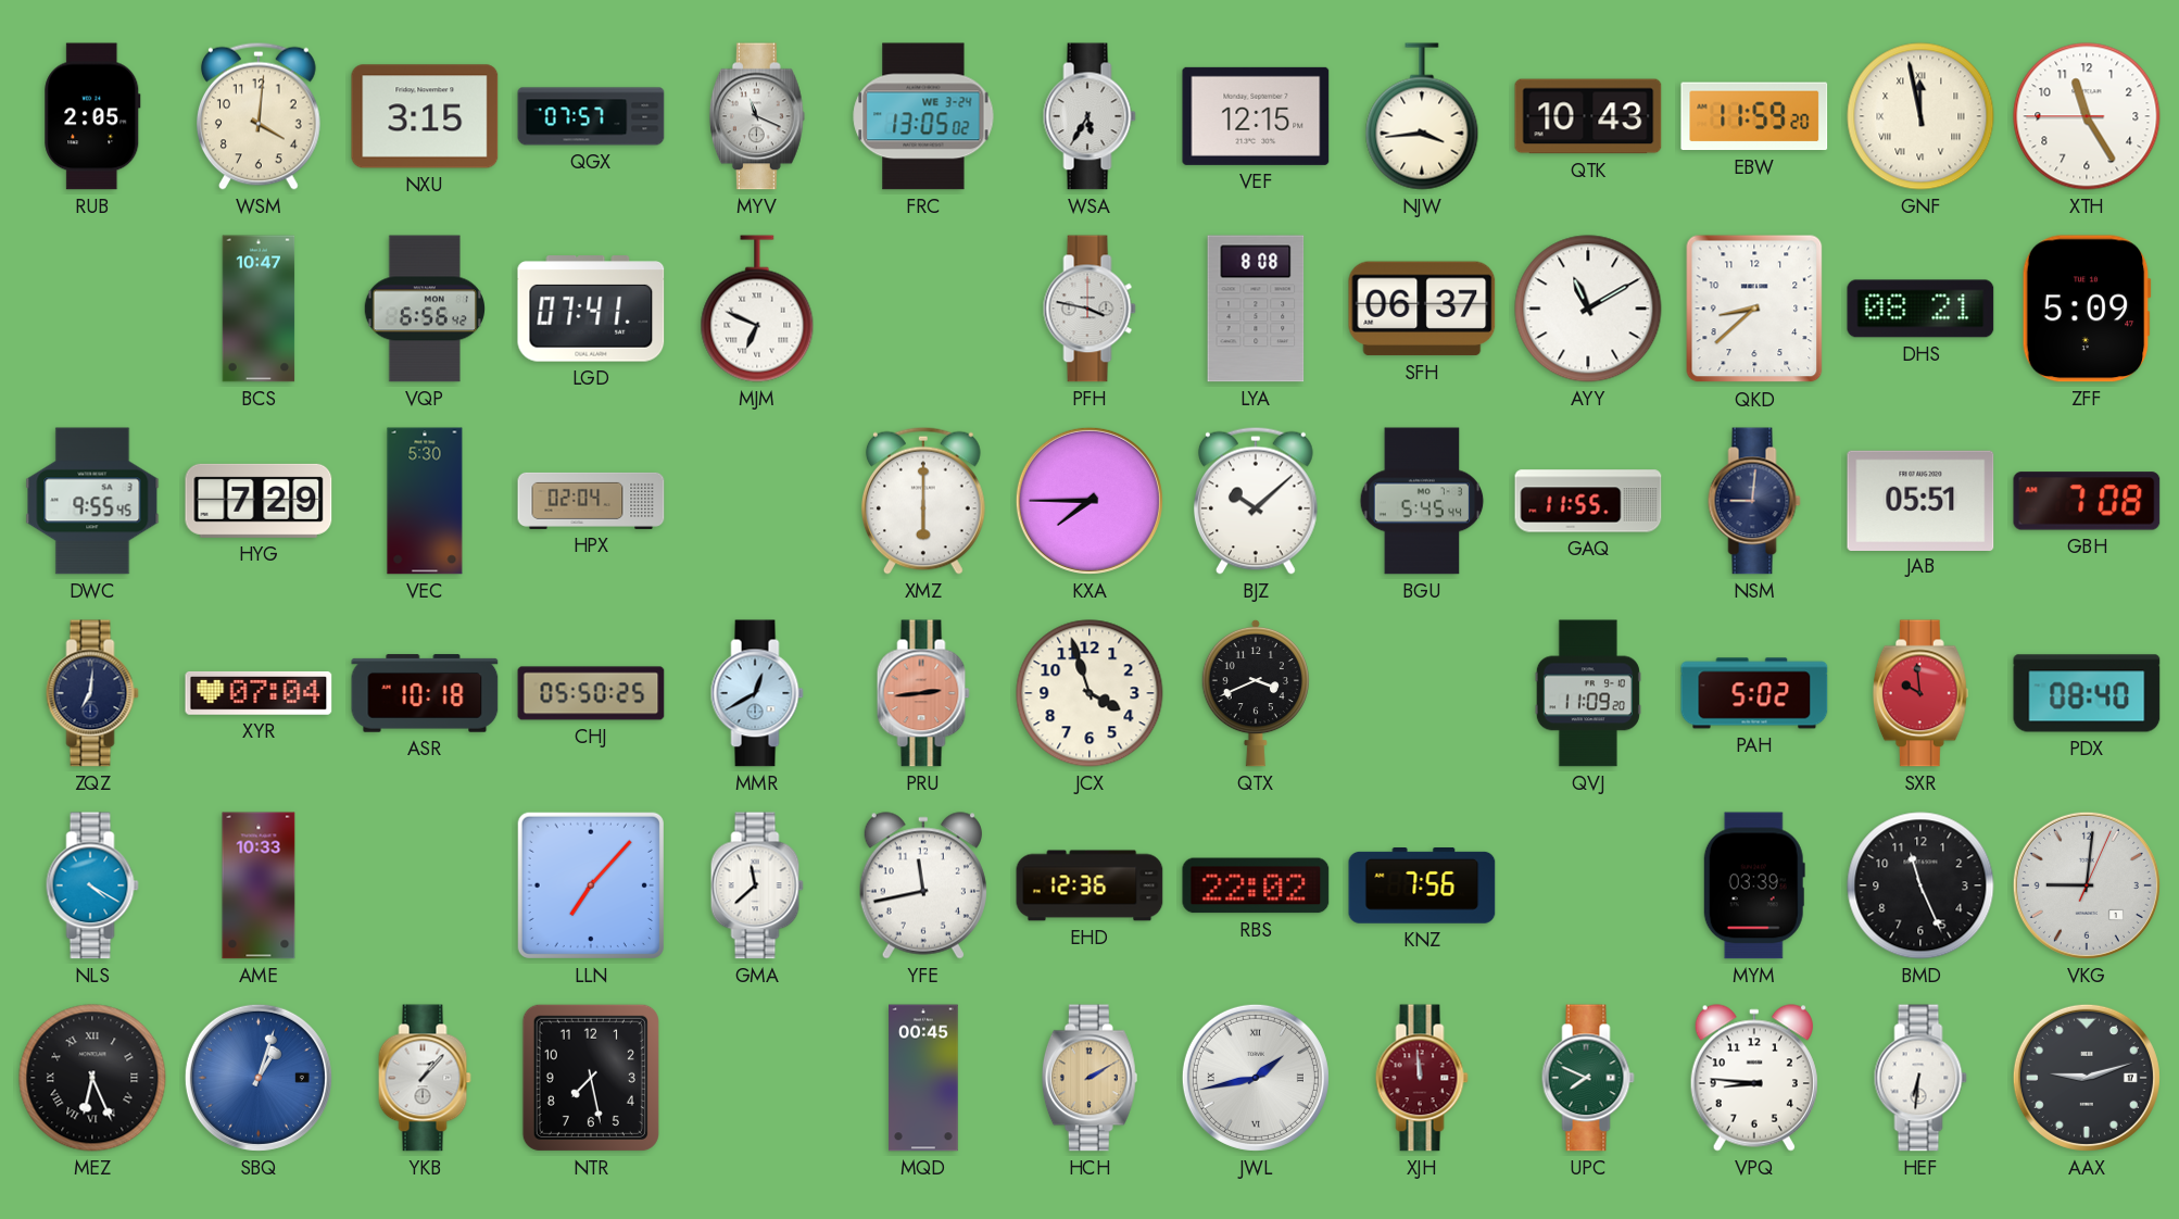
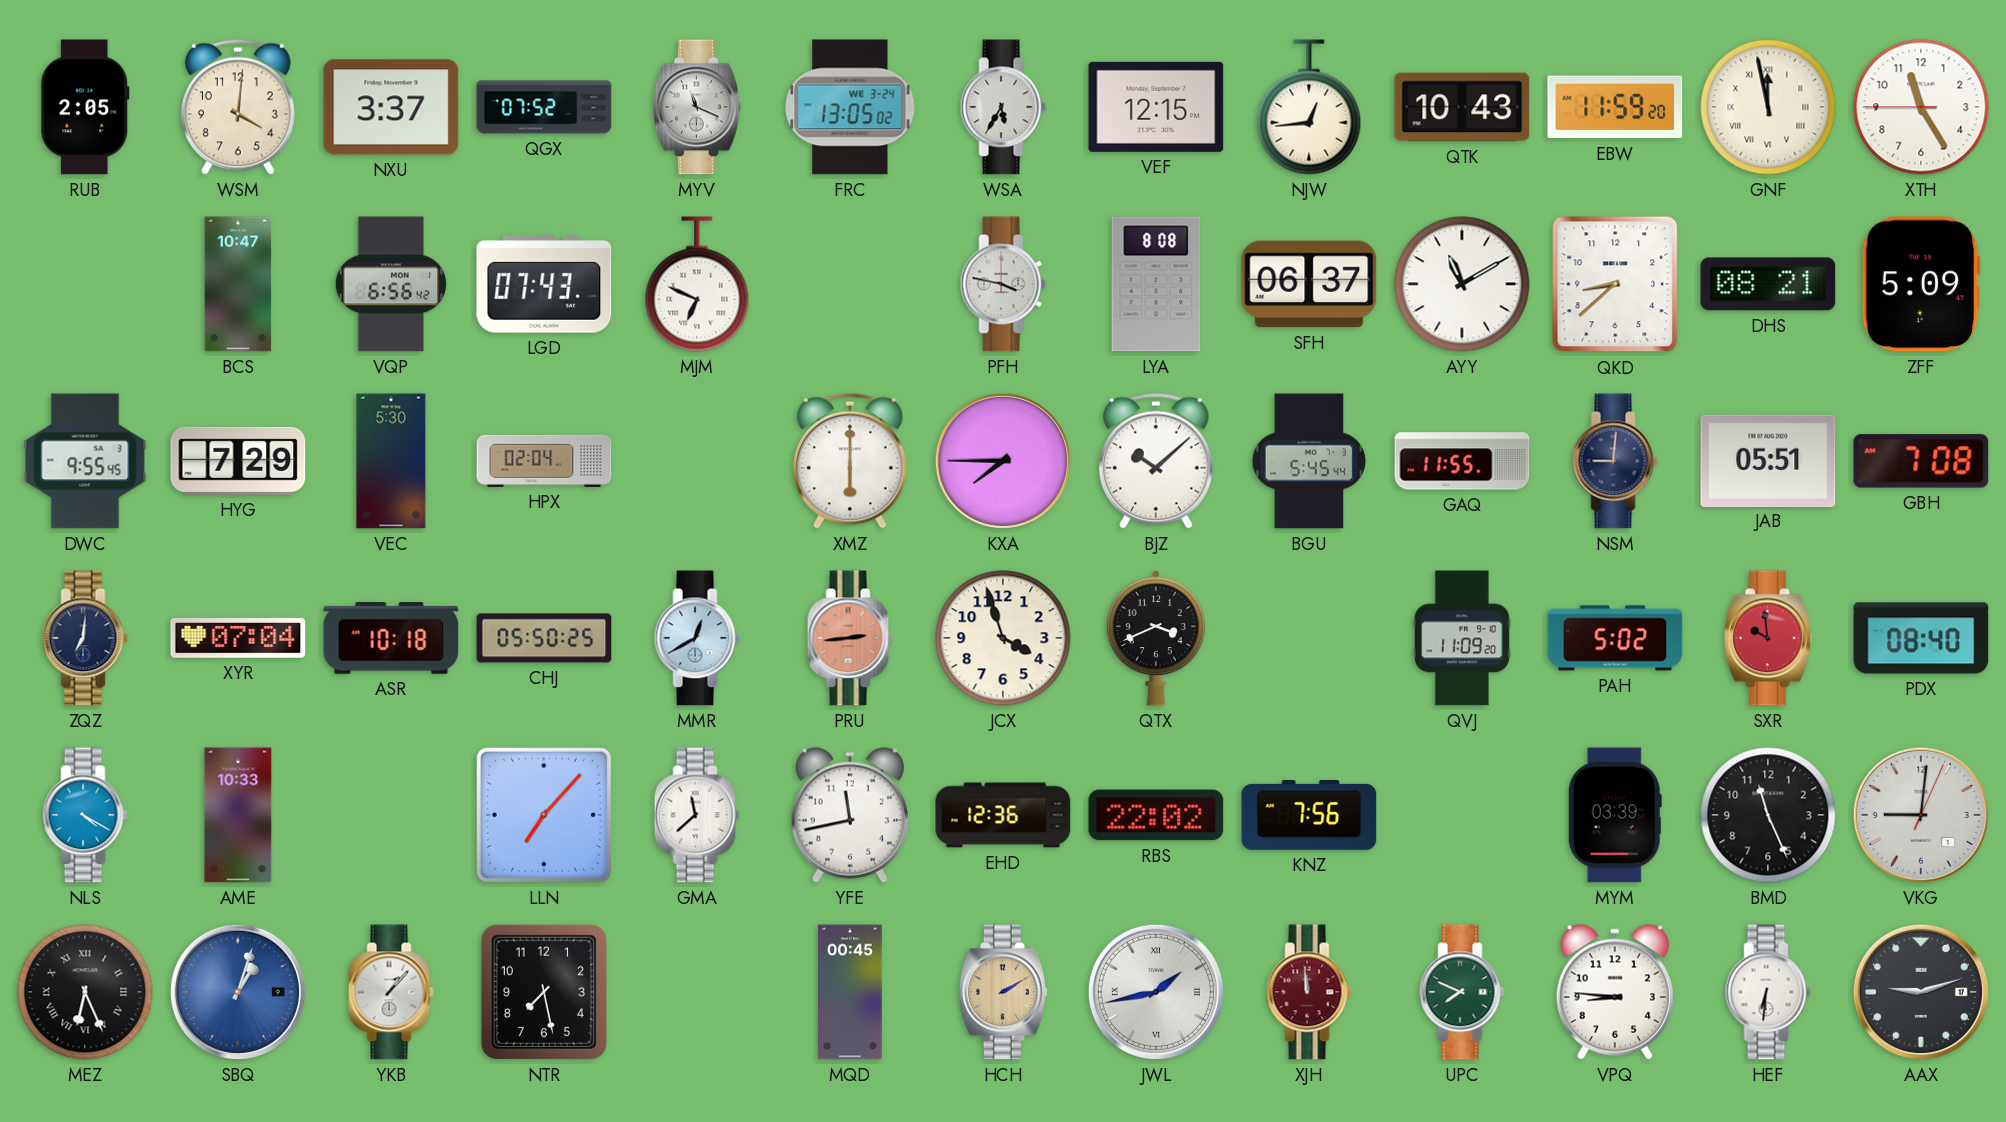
NXU: 3:15 -> 3:37 (391, 107)
QGX: 07:57 -> 07:52 (544, 107)
NJW: 3:44 -> 12:44 (1309, 107)
LGD: 07:41 -> 07:43 (544, 284)
